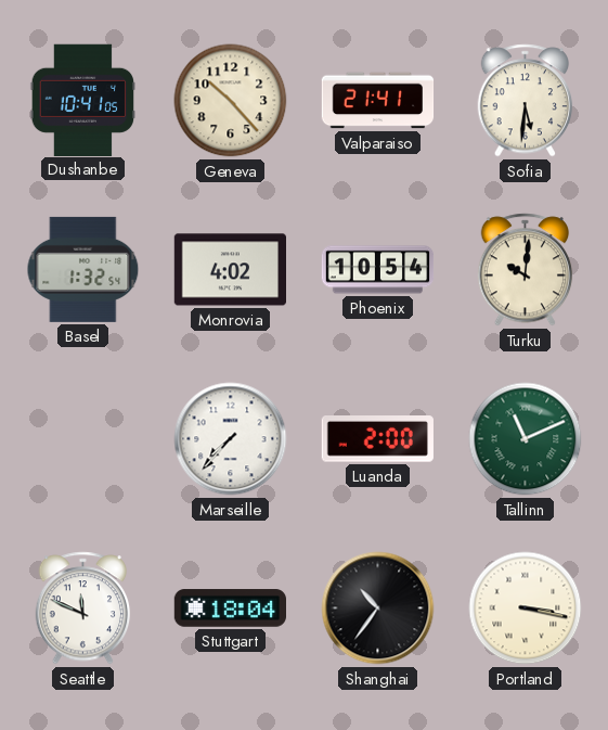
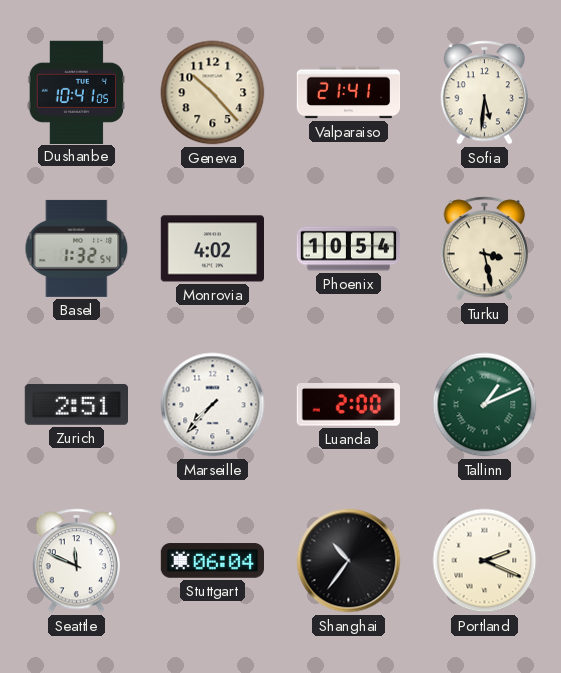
Turku: 10:01 -> 3:28 (485, 249)
Zurich: none -> 2:51 (76, 405)
Tallinn: 11:11 -> 1:11 (485, 405)
Stuttgart: 18:04 -> 06:04 (212, 561)
Portland: 3:17 -> 2:19 (485, 561)
